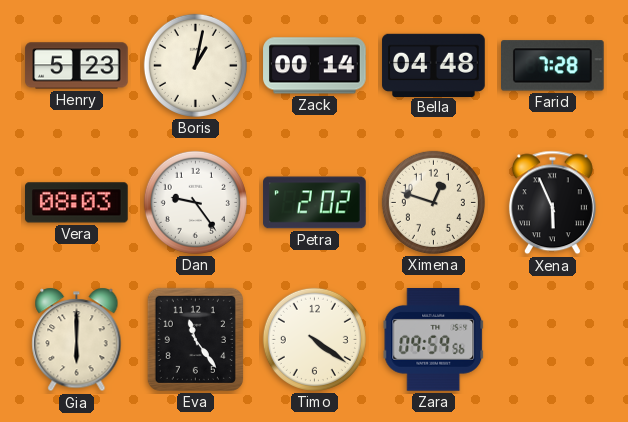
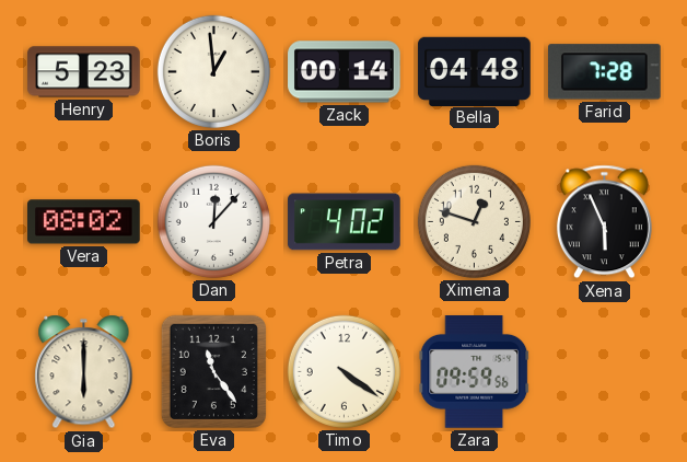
Boris: 1:02 -> 12:59 (213, 71)
Vera: 08:03 -> 08:02 (84, 222)
Dan: 9:24 -> 12:07 (213, 221)
Petra: 2:02 -> 4:02 (345, 222)
